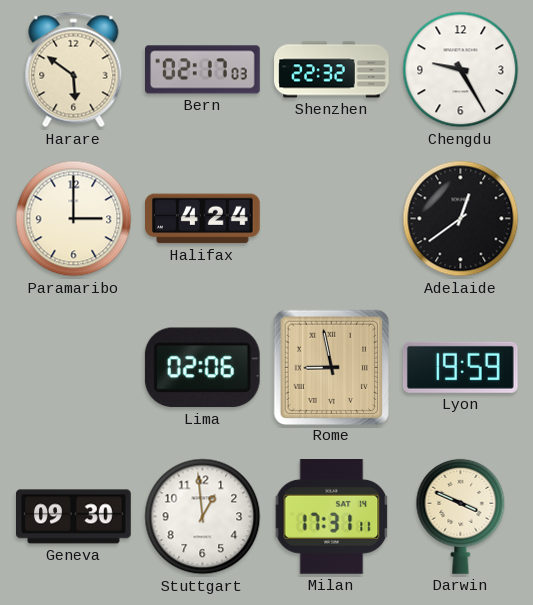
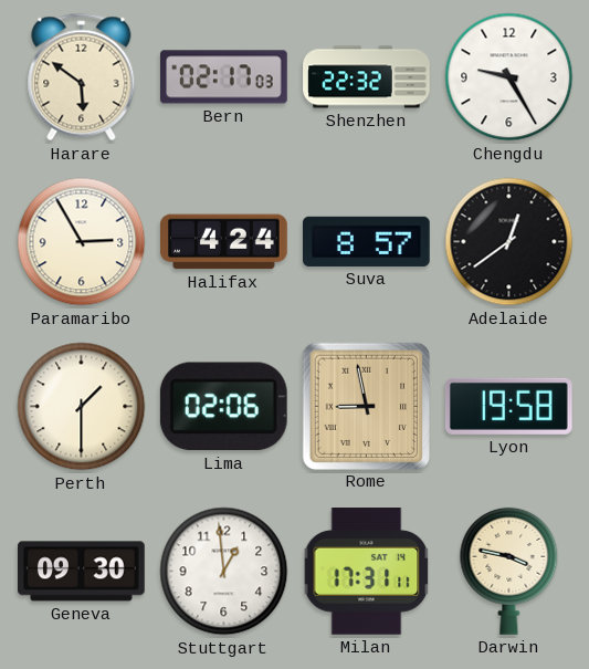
Paramaribo: 3:00 -> 2:55 (82, 242)
Suva: none -> 8:57 (367, 241)
Perth: none -> 1:30 (82, 407)
Lyon: 19:59 -> 19:58 (508, 406)
Darwin: 3:49 -> 3:47 (509, 571)
